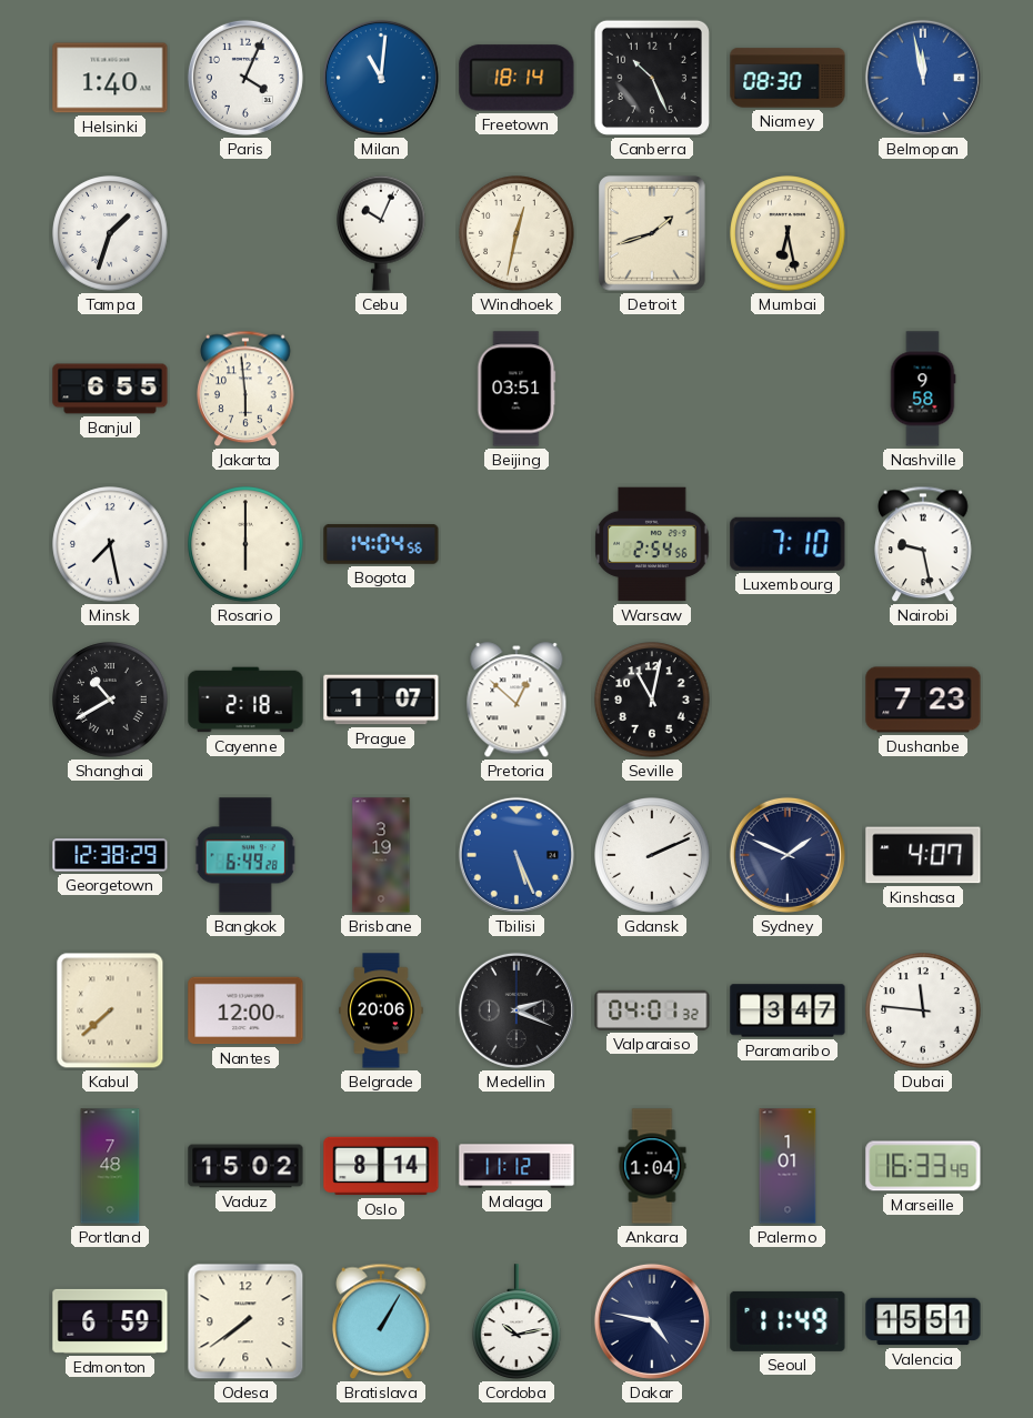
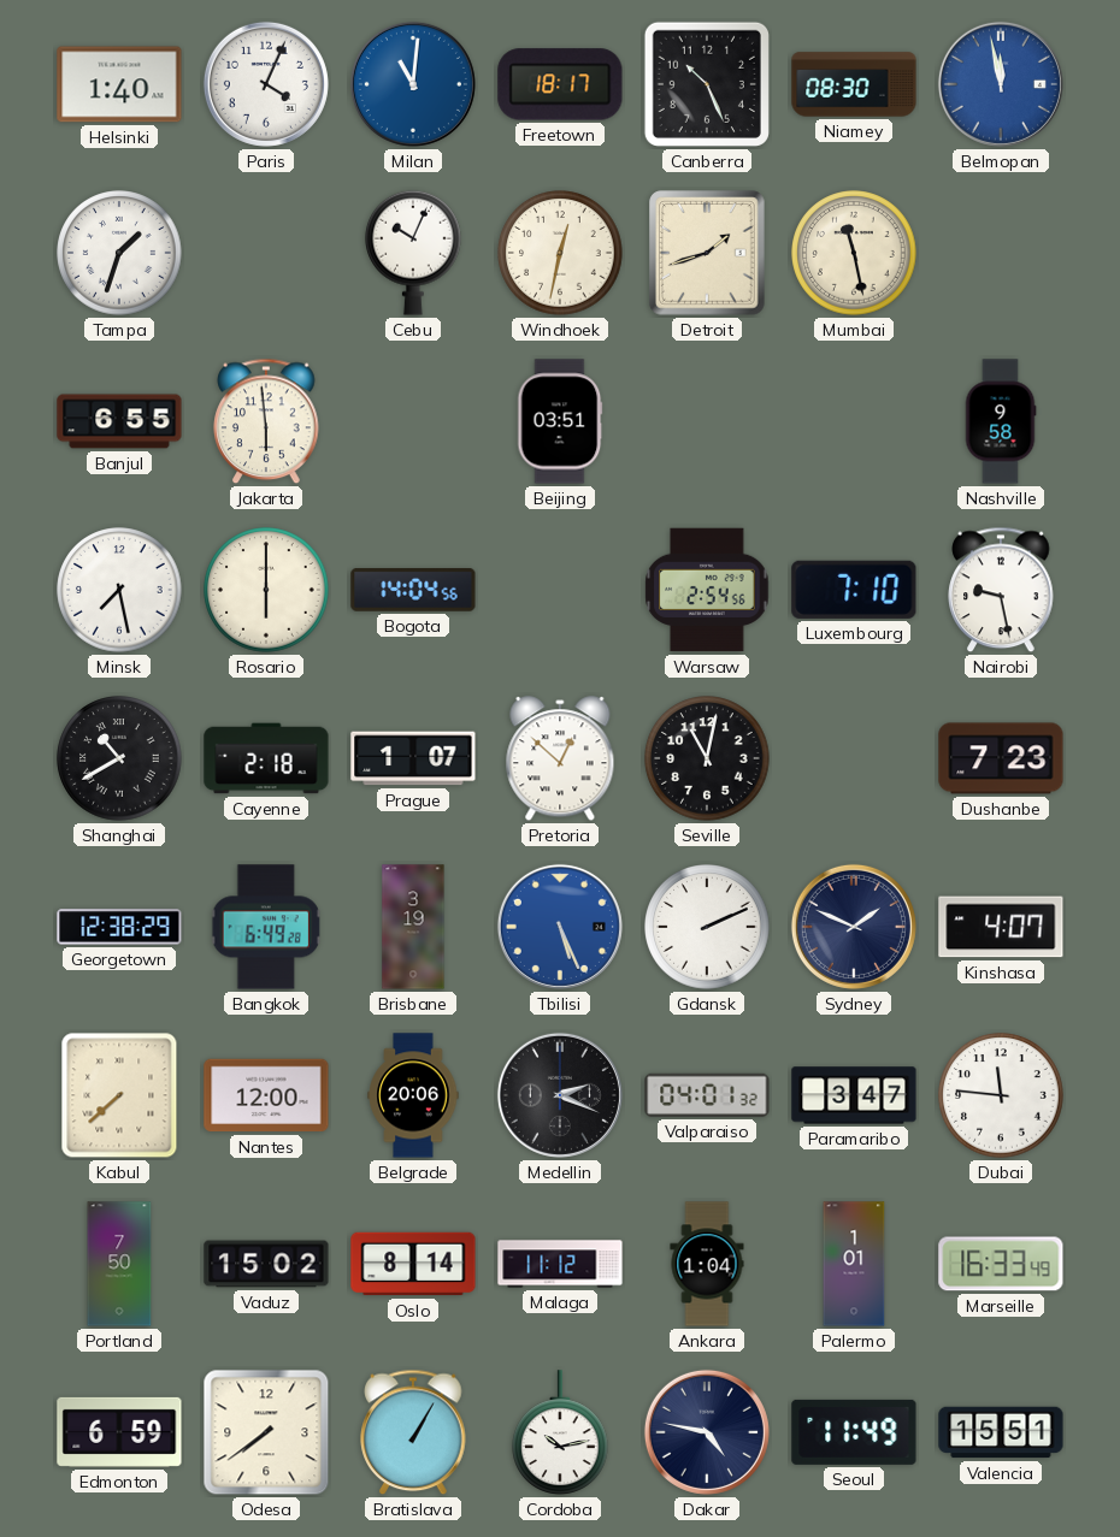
Freetown: 18:14 -> 18:17 (560, 84)
Mumbai: 6:28 -> 11:28 (854, 253)
Portland: 7:48 -> 7:50 (119, 1264)
